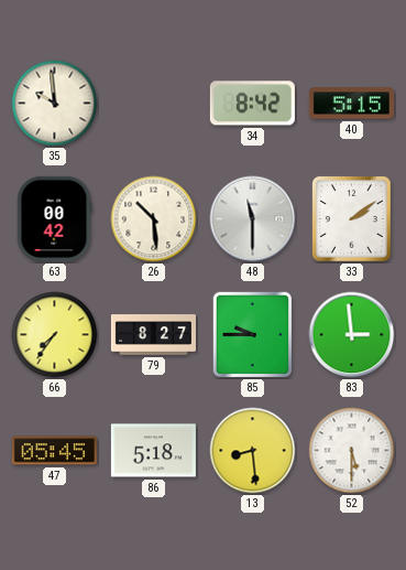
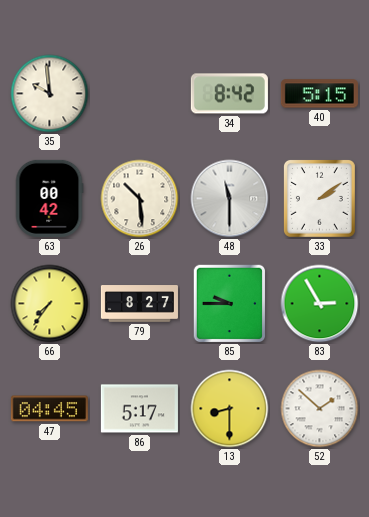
83: 2:59 -> 2:55 (320, 304)
47: 05:45 -> 04:45 (49, 409)
86: 5:18 -> 5:17 (139, 409)
13: 8:29 -> 8:30 (230, 409)
52: 5:30 -> 1:52 (320, 409)
